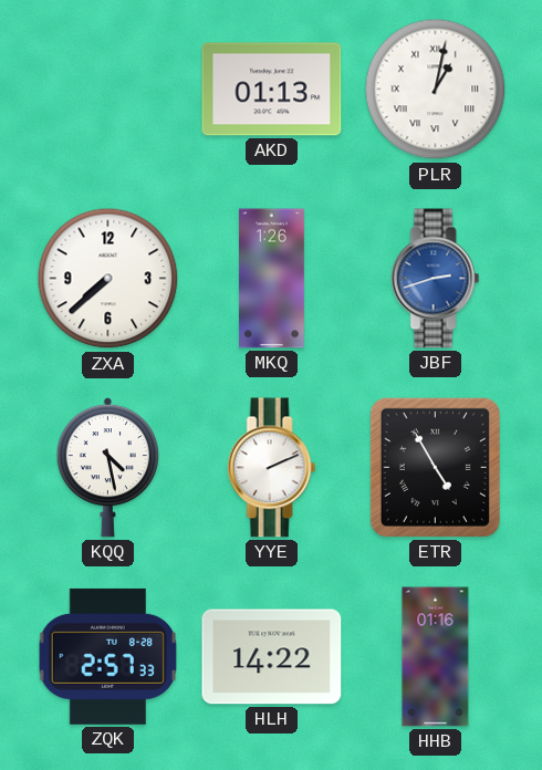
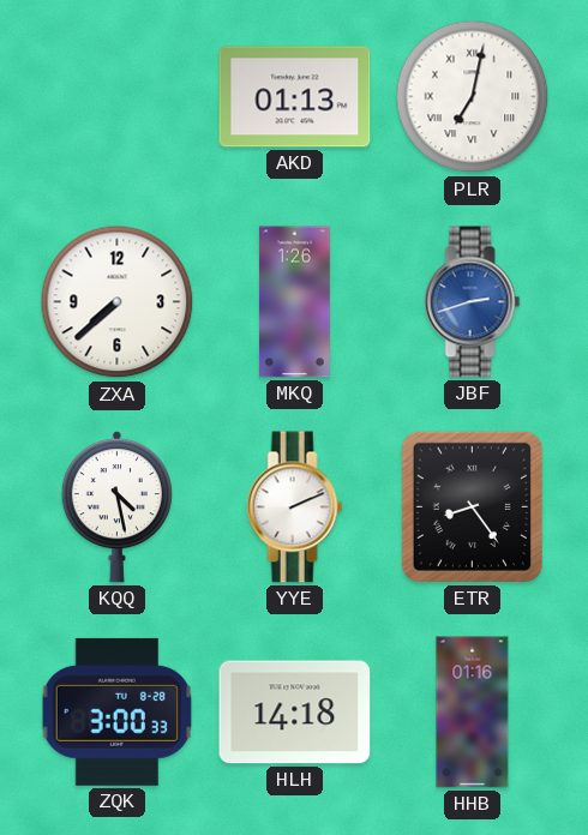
PLR: 1:02 -> 7:02 (473, 97)
ETR: 4:55 -> 8:24 (472, 506)
ZQK: 2:57 -> 3:00 (116, 711)
HLH: 14:22 -> 14:18 (295, 713)
